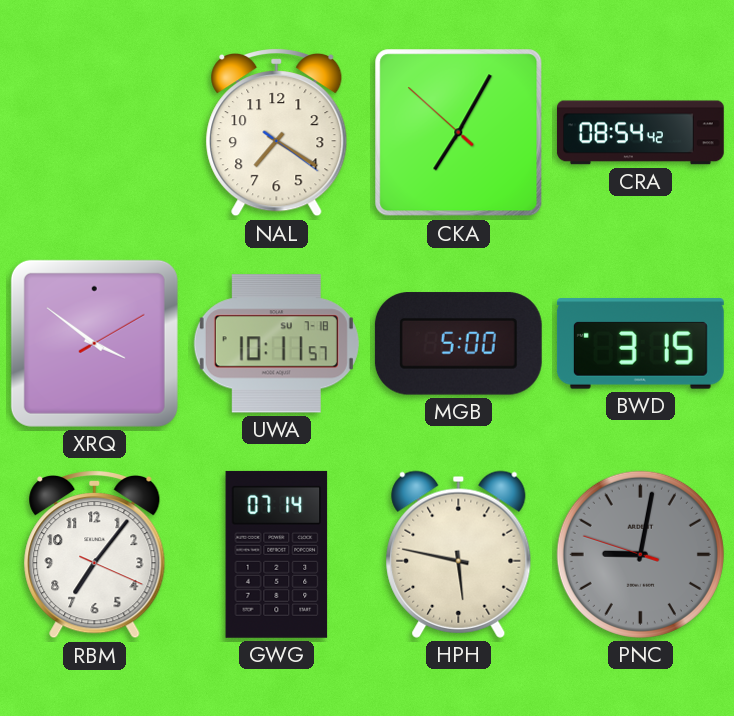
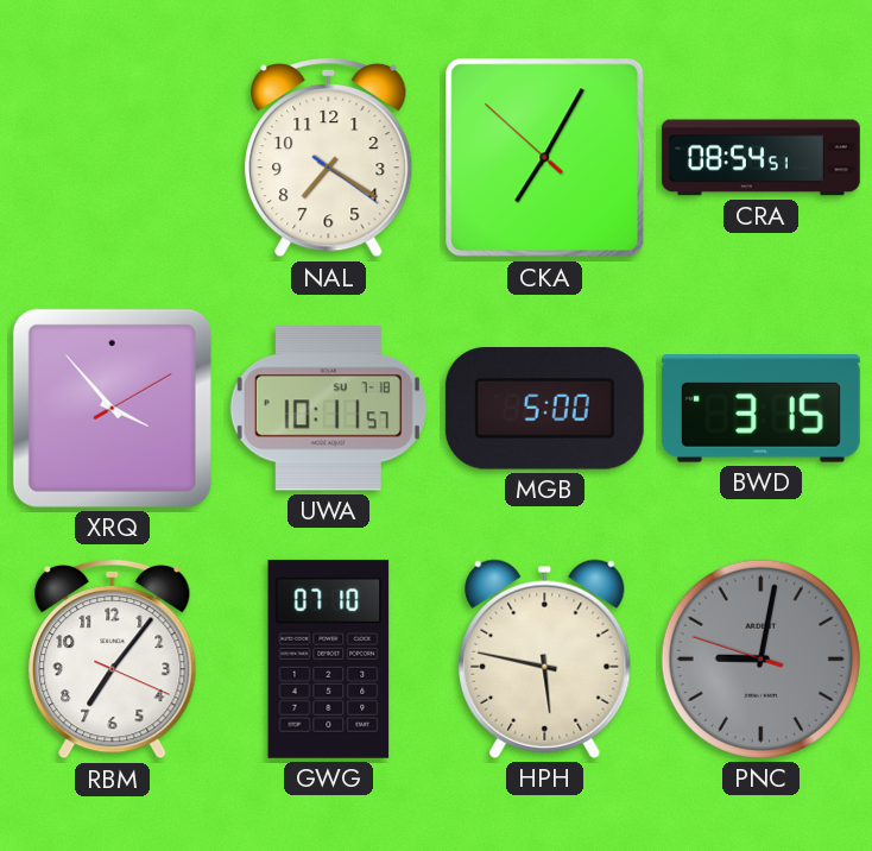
CRA: 08:54:42 -> 08:54:51 (760, 158)
XRQ: 3:51 -> 3:53 (112, 408)
GWG: 07:14 -> 07:10 (329, 658)
